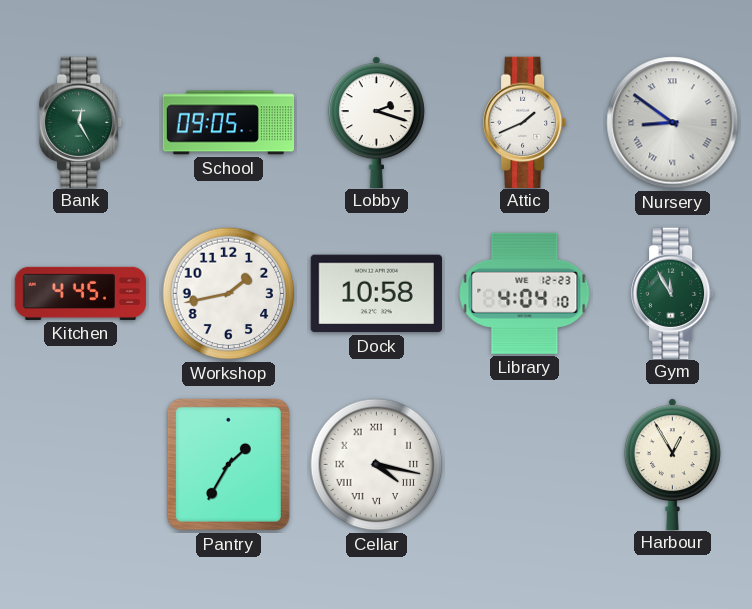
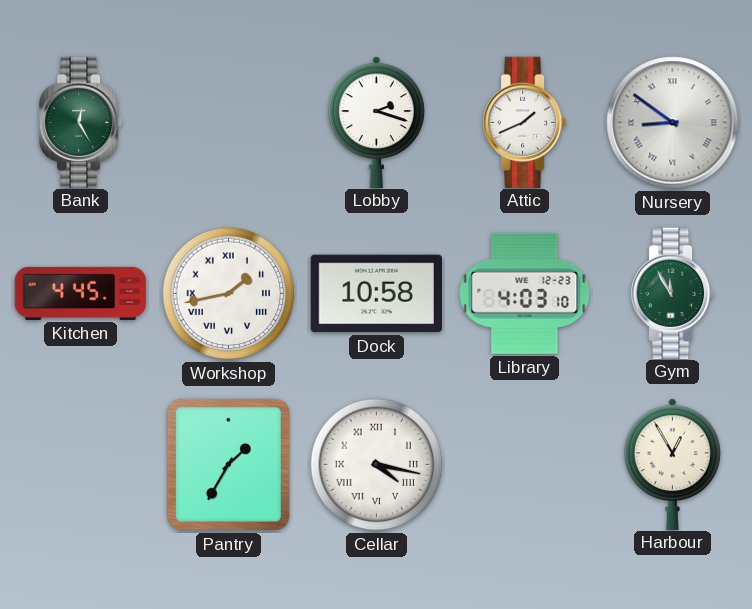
School: 09:05 -> none (229, 123)
Workshop numerals: Arabic -> Roman (229, 294)
Library: 4:04 -> 4:03 (525, 293)
